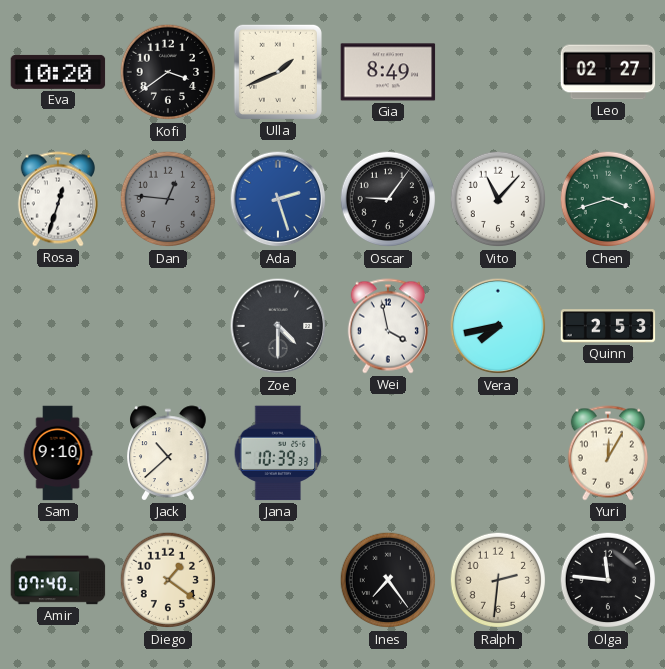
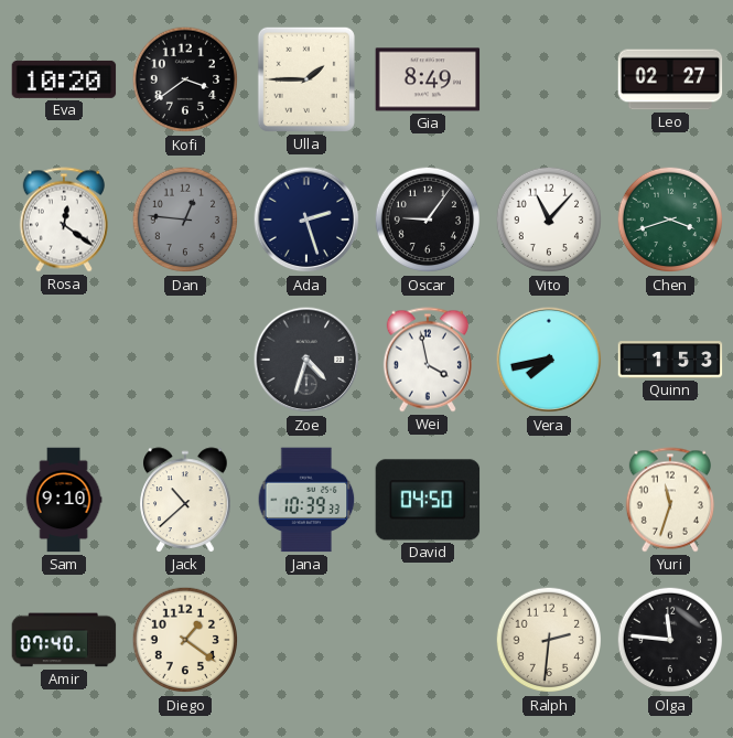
Ulla: 1:41 -> 1:45 (306, 79)
Rosa: 12:33 -> 12:21 (64, 220)
Ada dial: blue -> navy (306, 220)
Zoe: 4:30 -> 4:33 (306, 360)
Quinn: 2:53 -> 1:53 (670, 360)
David: none -> 04:50 (428, 500)
Yuri: 12:05 -> 11:33 (670, 500)
Ines: 7:24 -> none (388, 580)
